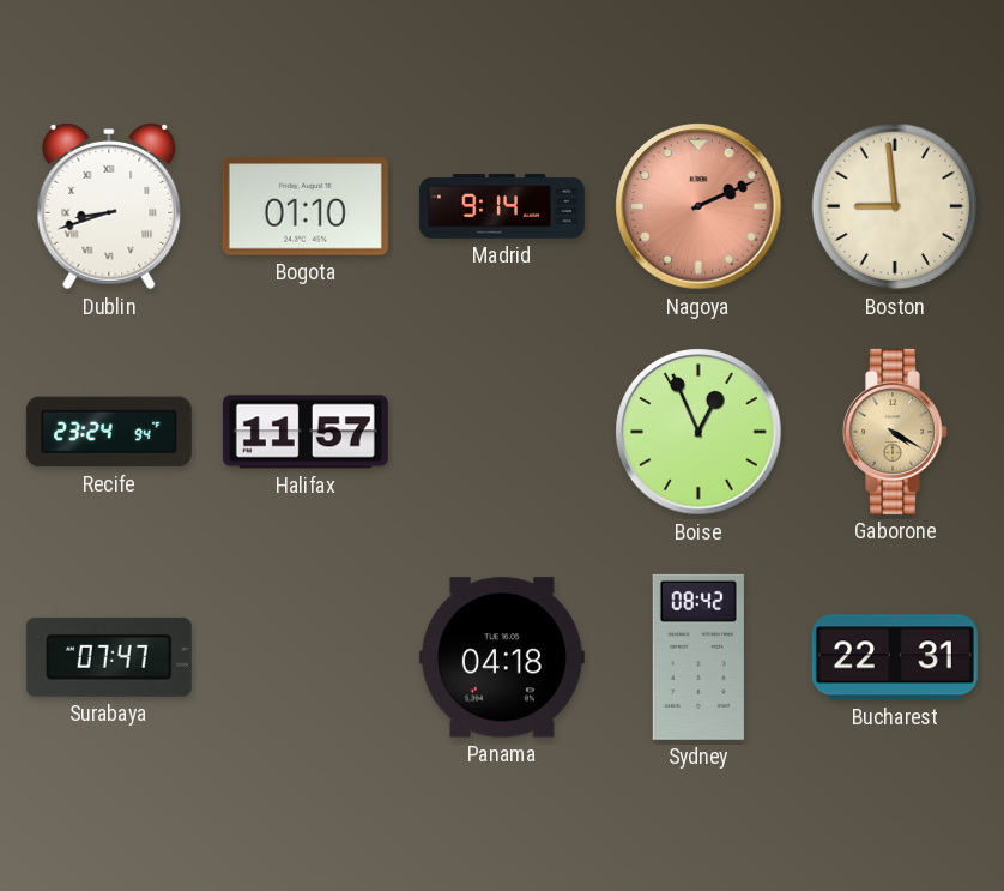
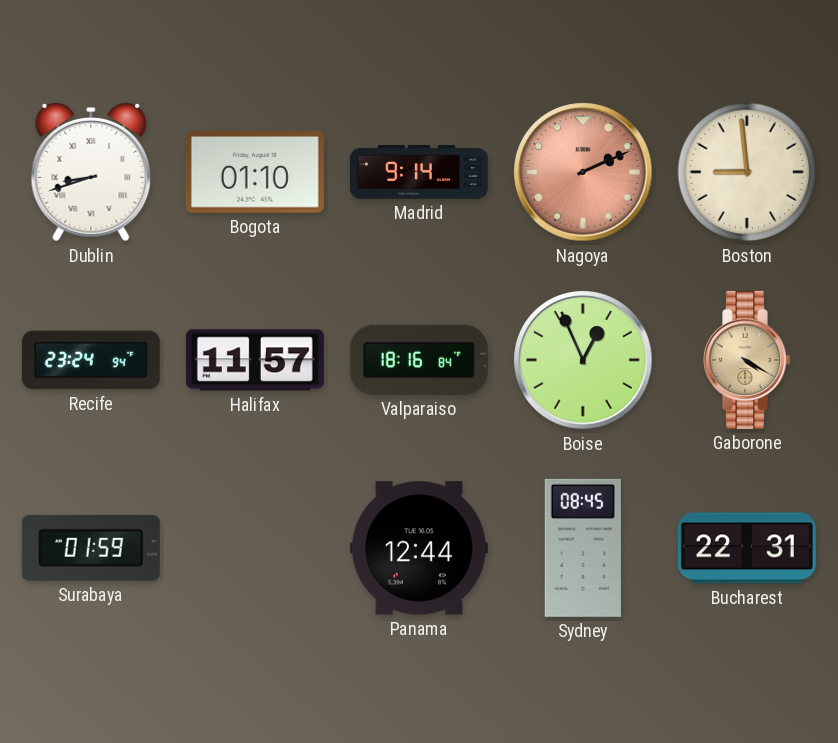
Valparaiso: none -> 18:16 (419, 360)
Surabaya: 07:47 -> 01:59 (91, 548)
Panama: 04:18 -> 12:44 (419, 548)
Sydney: 08:42 -> 08:45 (583, 548)
